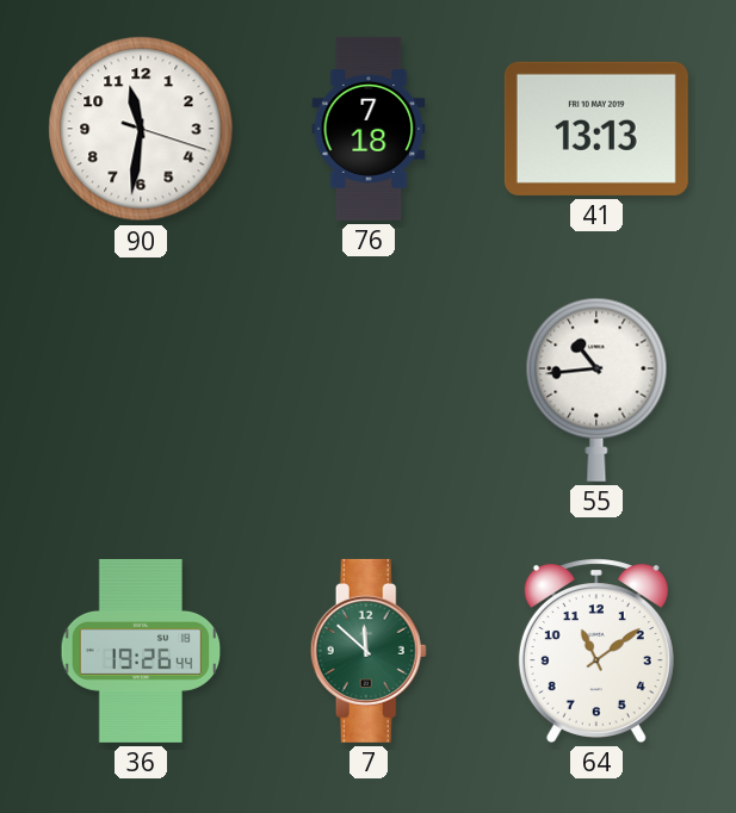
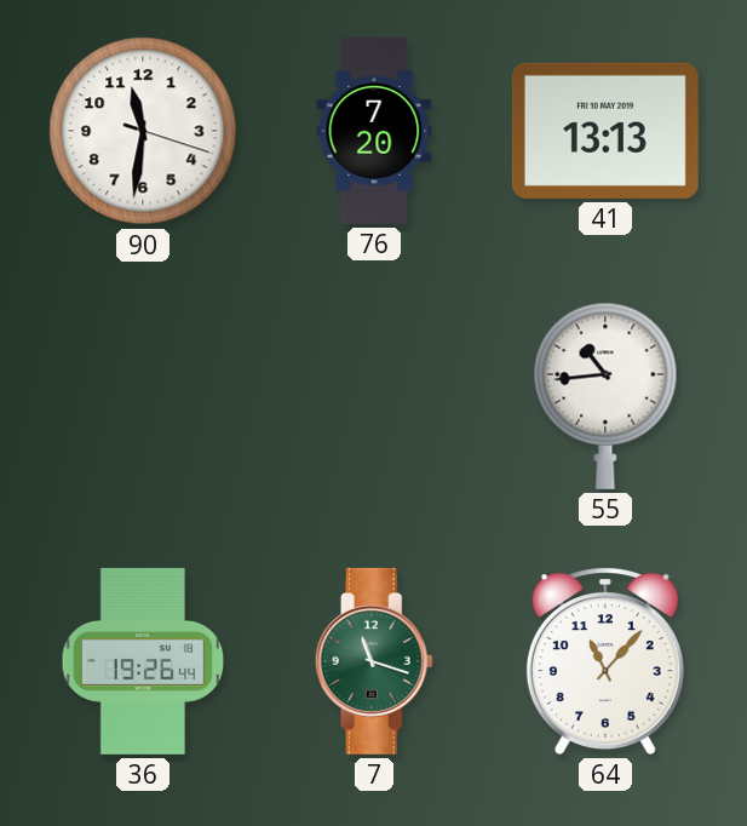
76: 7:18 -> 7:20 (374, 131)
7: 11:52 -> 11:18 (374, 661)
64: 11:09 -> 11:07 (605, 661)
